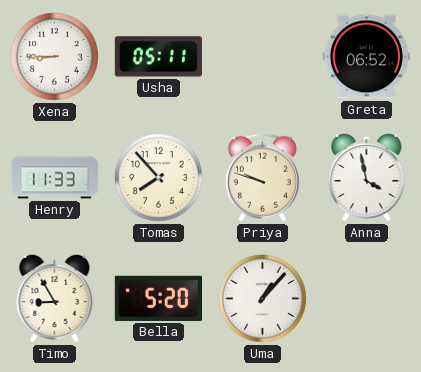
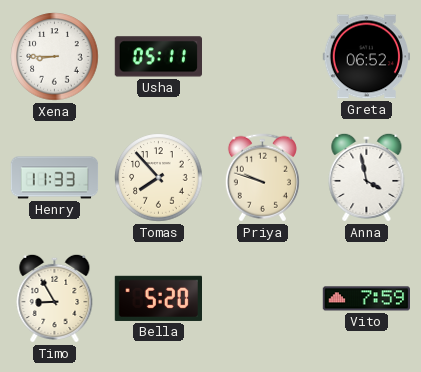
Uma: 1:07 -> none (263, 299)
Vito: none -> 7:59 (366, 299)
